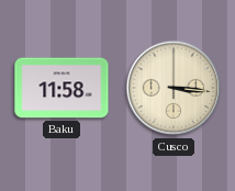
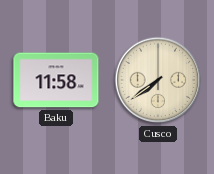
Cusco: 3:16 -> 7:39 (158, 80)
